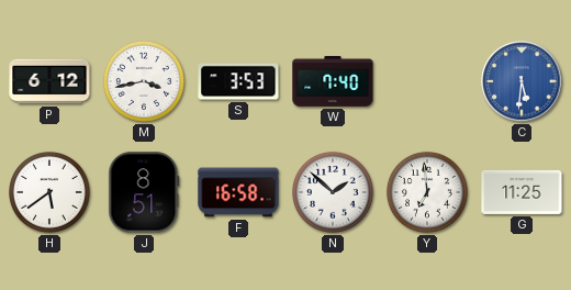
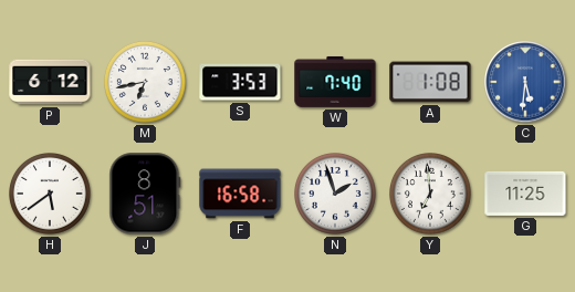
M: 3:43 -> 6:43 (146, 83)
A: none -> 1:08 (430, 82)
N: 1:52 -> 1:57 (336, 195)
